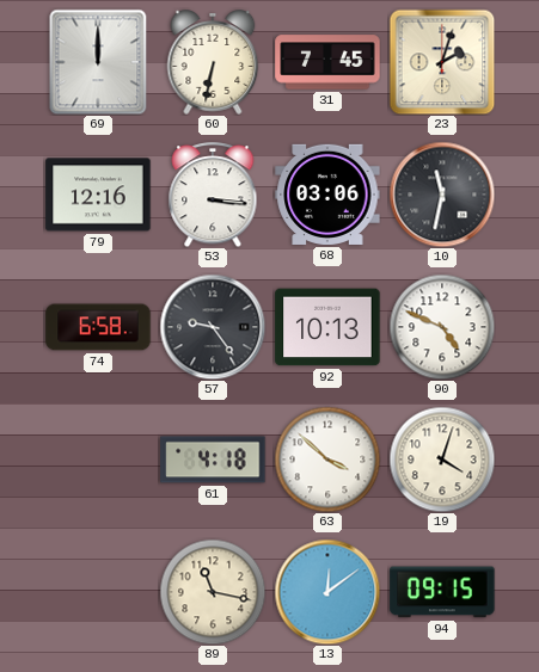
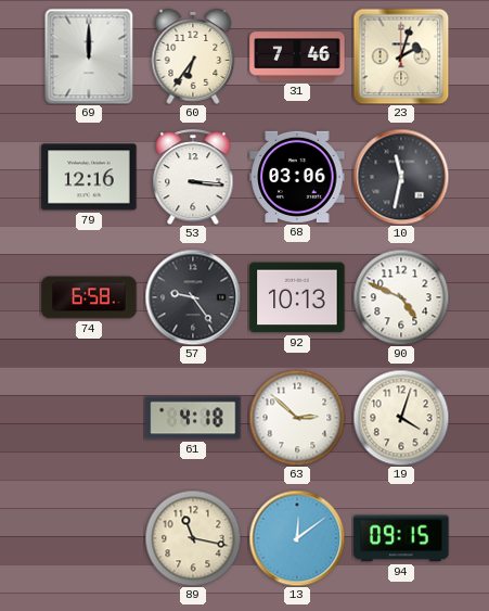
60: 6:32 -> 6:36 (193, 56)
31: 7:45 -> 7:46 (297, 56)
63: 3:52 -> 2:52 (297, 418)
